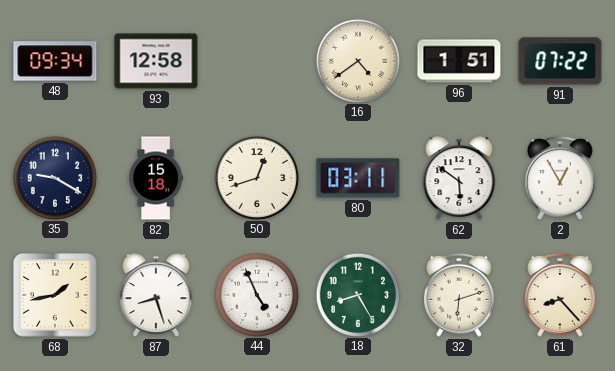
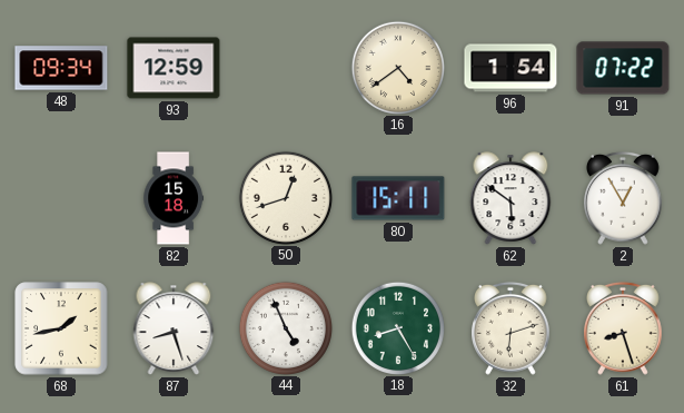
93: 12:58 -> 12:59 (174, 68)
96: 1:51 -> 1:54 (510, 68)
35: 9:20 -> none (54, 177)
80: 03:11 -> 15:11 (398, 198)
61: 8:23 -> 8:27 (624, 328)
